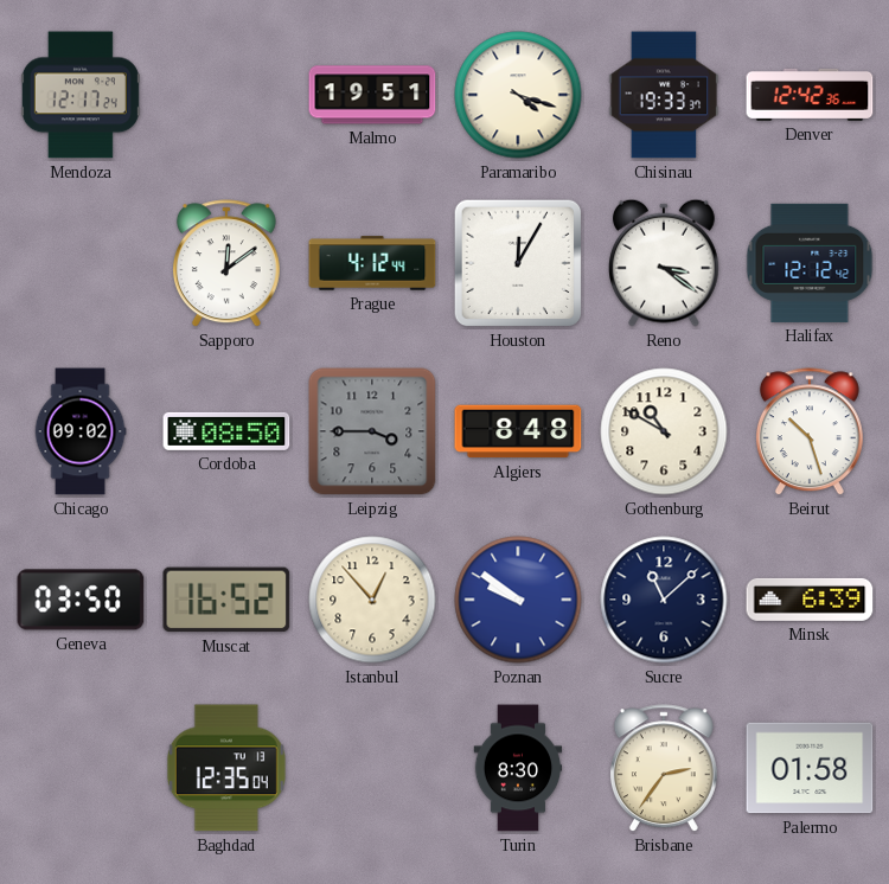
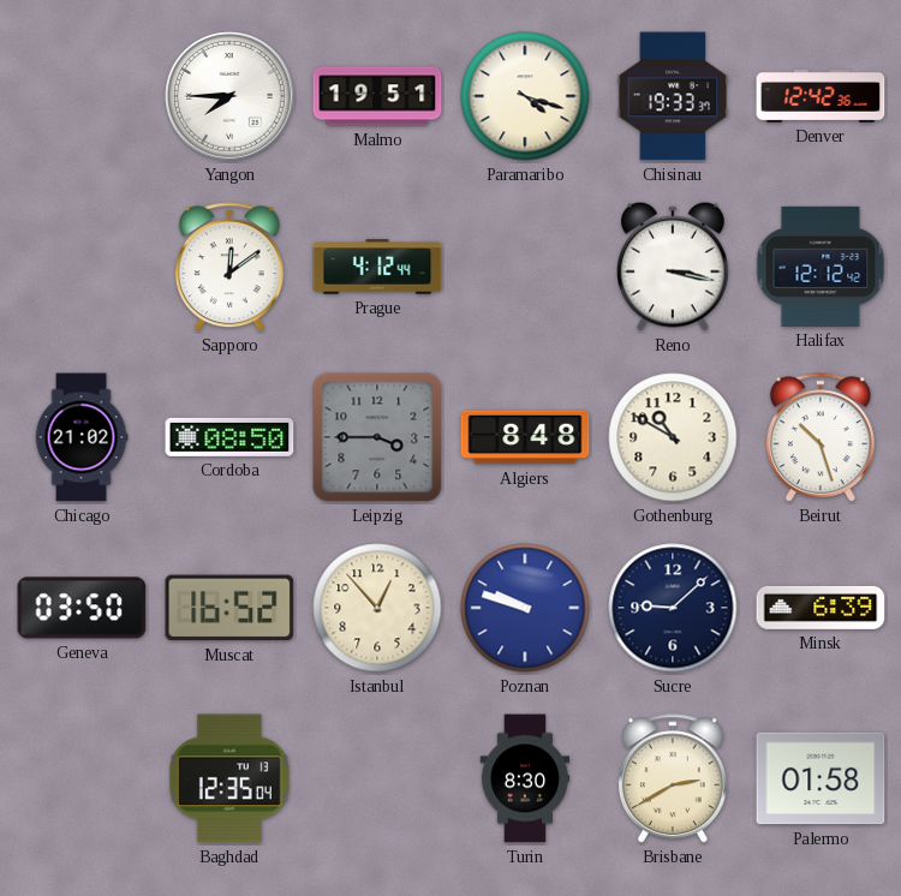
Mendoza: 12:17 -> none (81, 95)
Yangon: none -> 7:45 (229, 96)
Houston: 12:05 -> none (518, 263)
Reno: 3:21 -> 3:17 (674, 267)
Chicago: 09:02 -> 21:02 (82, 437)
Poznan: 9:51 -> 9:48 (525, 608)
Sucre: 11:08 -> 9:08 (673, 608)
Brisbane: 2:36 -> 2:40 (673, 779)
